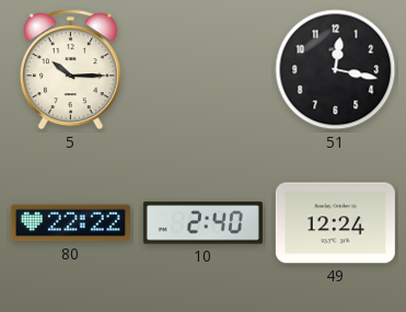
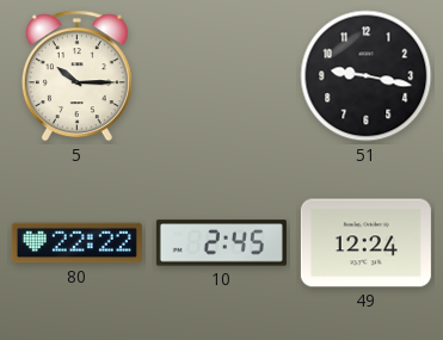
51: 12:17 -> 9:17 (367, 76)
10: 2:40 -> 2:45 (221, 243)
